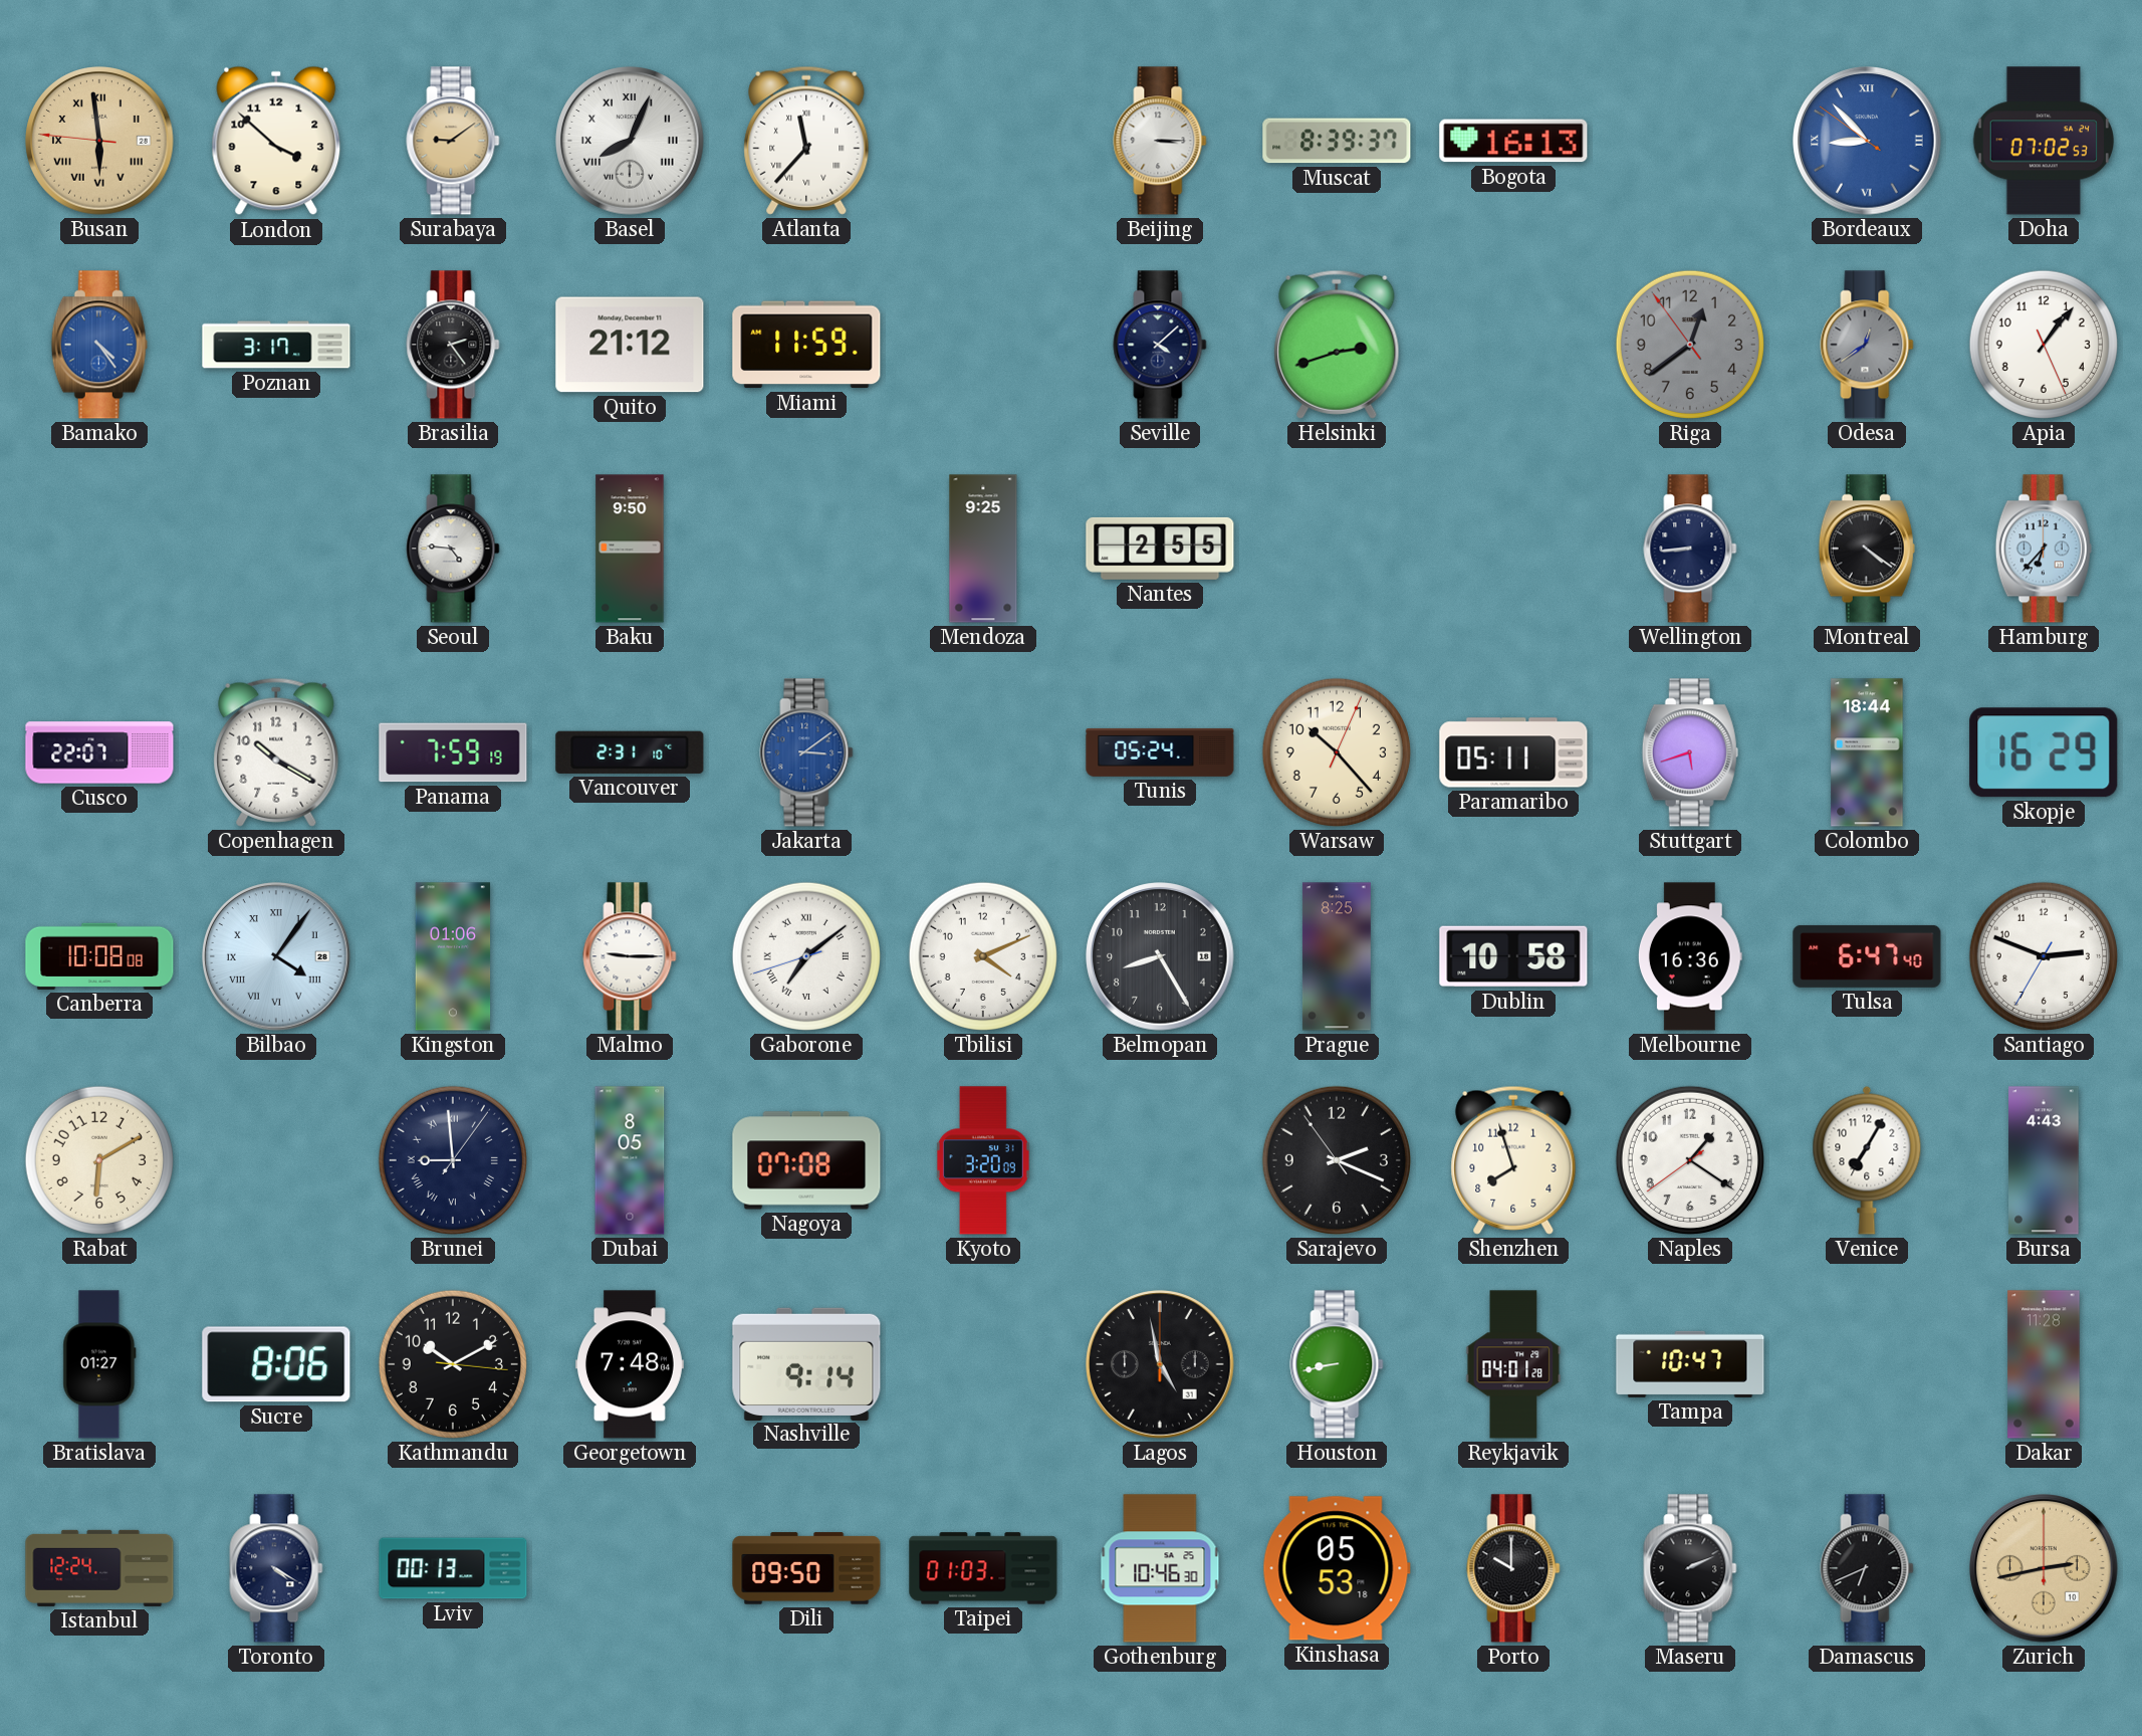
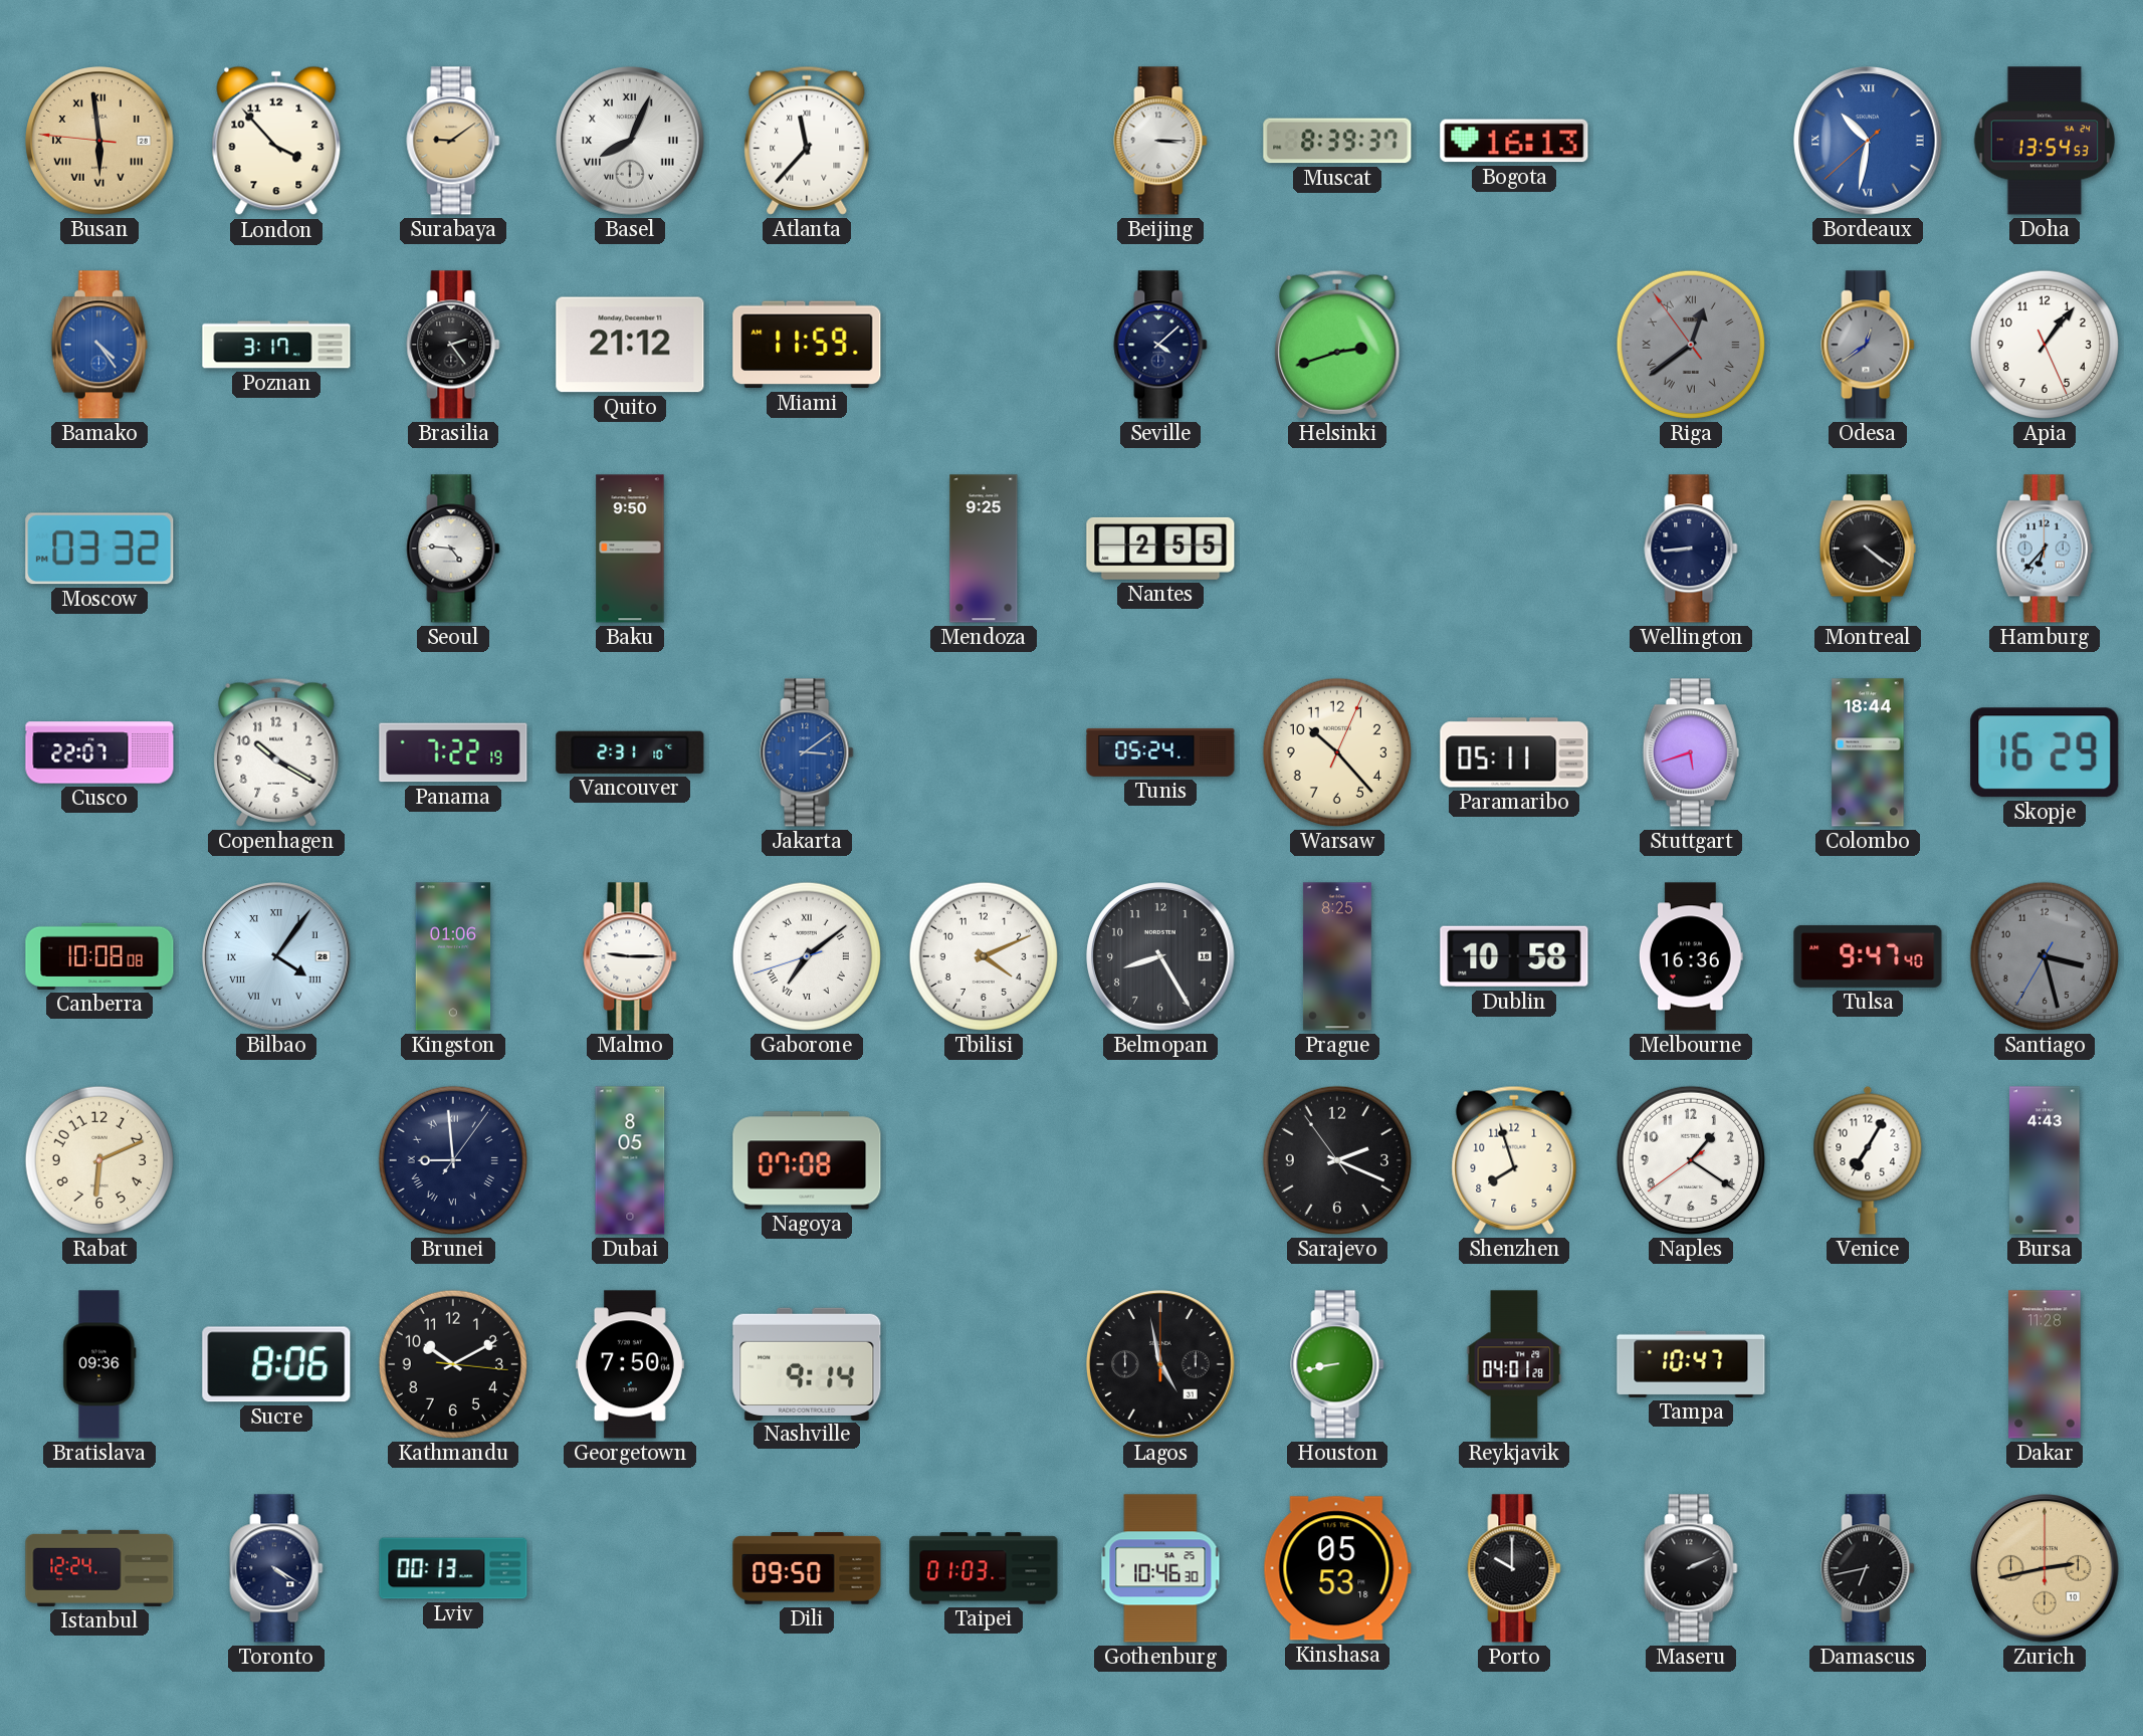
London: 3:52 -> 3:53 (276, 141)
Bordeaux: 8:52 -> 10:31 (1868, 141)
Doha: 07:02 -> 13:54 (2044, 141)
Riga numerals: Arabic -> Roman (1691, 345)
Moscow: none -> 03:32 (99, 549)
Panama: 7:59 -> 7:22 (453, 752)
Tulsa: 6:47 -> 9:47 (1868, 956)
Santiago: 2:48 -> 3:27 (2045, 956)
Santiago dial: white -> grey (2045, 956)
Rabat: 6:10 -> 6:11 (99, 1160)
Kyoto: 3:20 -> none (983, 1160)
Bratislava: 01:27 -> 09:36 (99, 1364)
Georgetown: 7:48 -> 7:50 (630, 1364)
Damascus: 6:41 -> 6:43 (1868, 1568)
